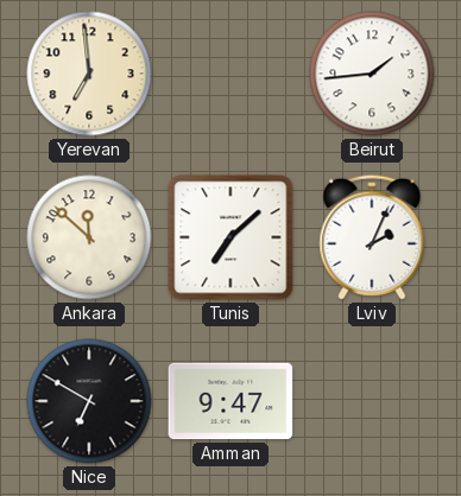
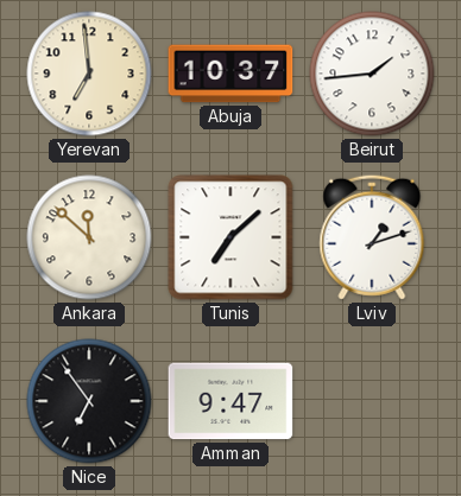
Abuja: none -> 10:37 (230, 74)
Lviv: 2:04 -> 1:12 (372, 237)
Nice: 6:50 -> 6:54 (89, 401)
